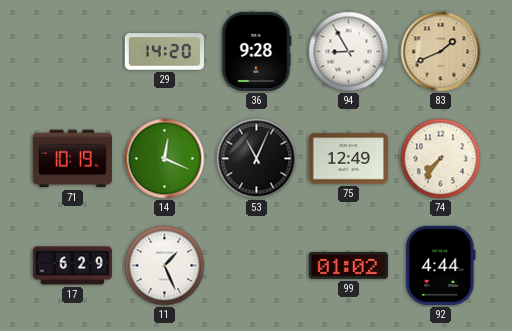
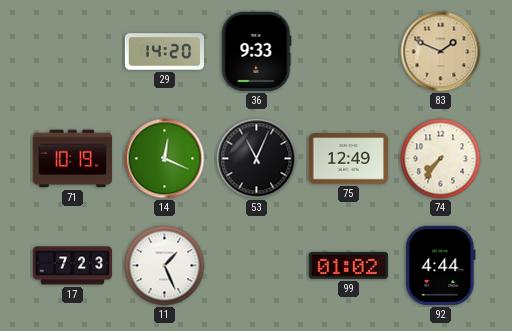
36: 9:28 -> 9:33 (257, 51)
94: 8:55 -> none (349, 52)
83: 1:41 -> 1:49 (441, 52)
17: 6:29 -> 7:23 (72, 266)
